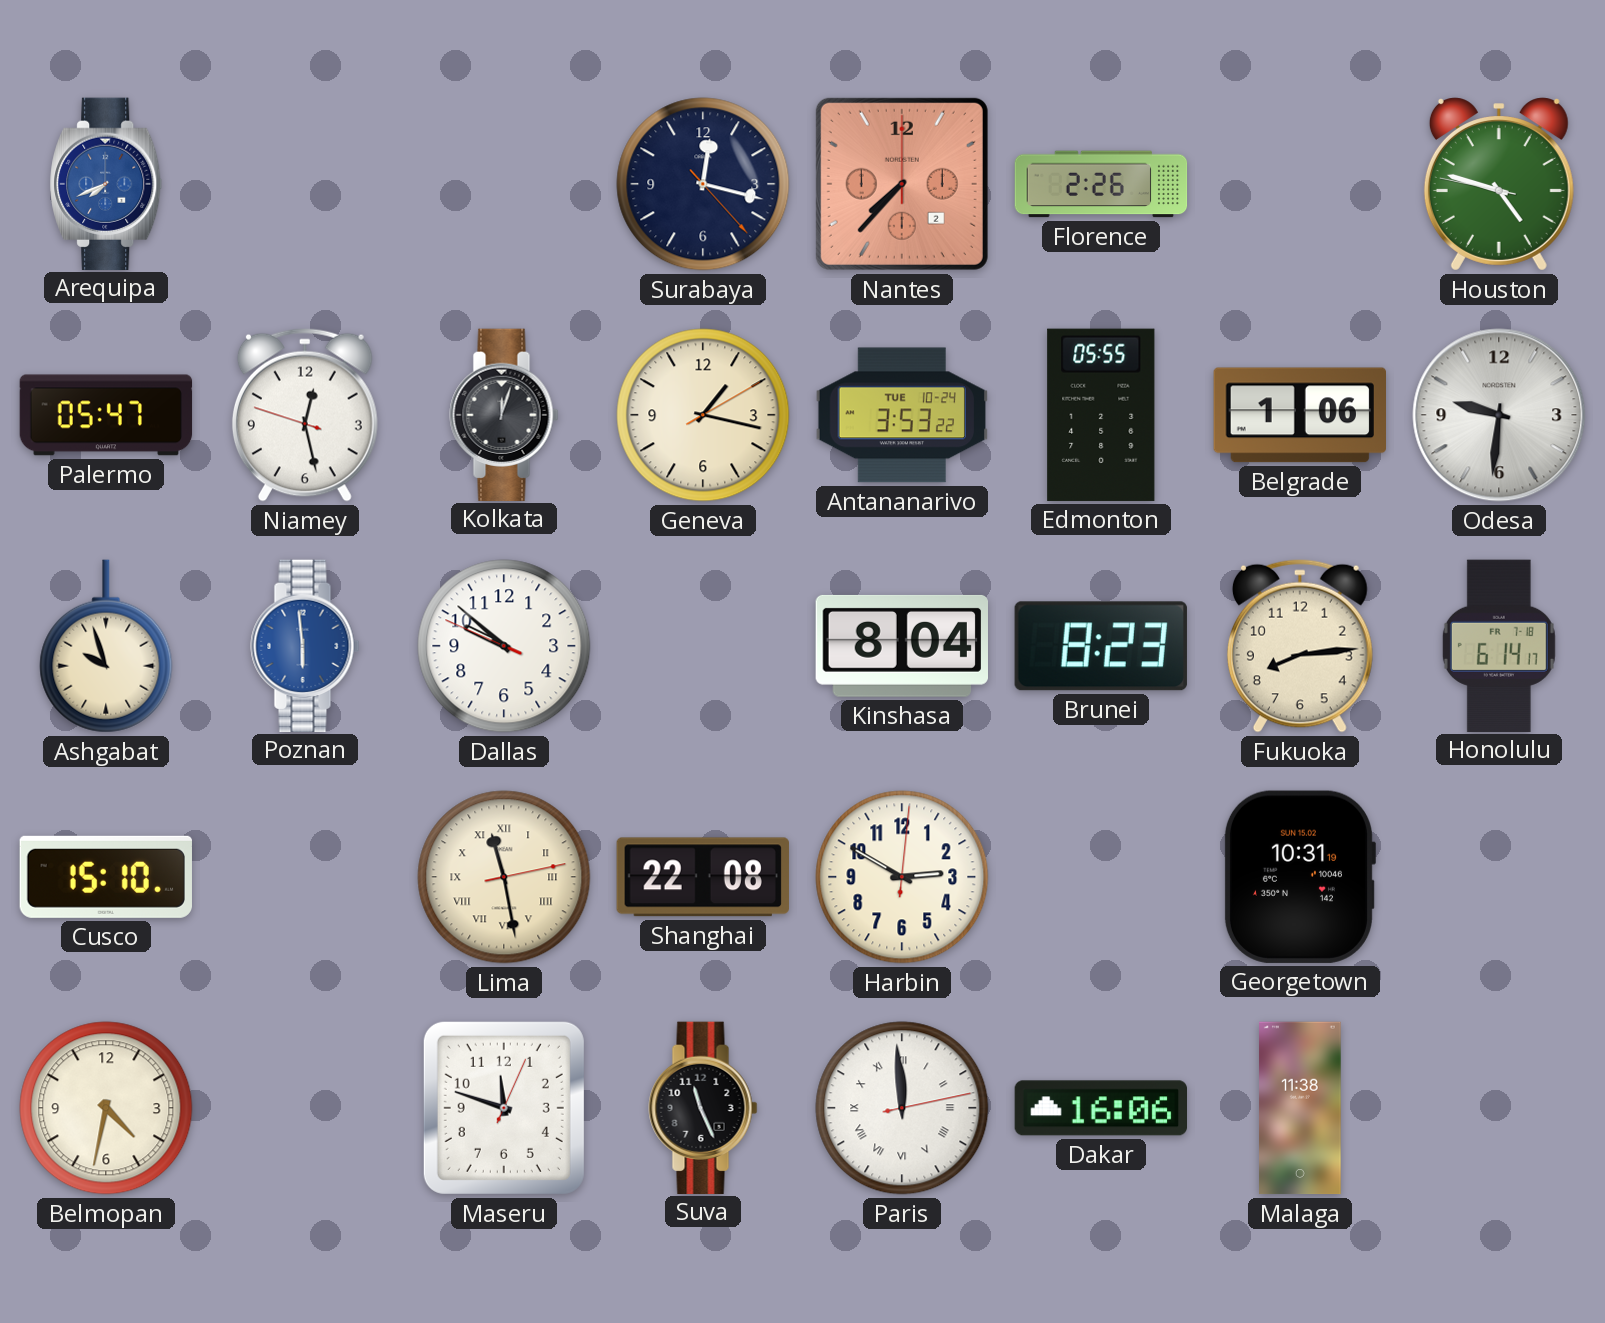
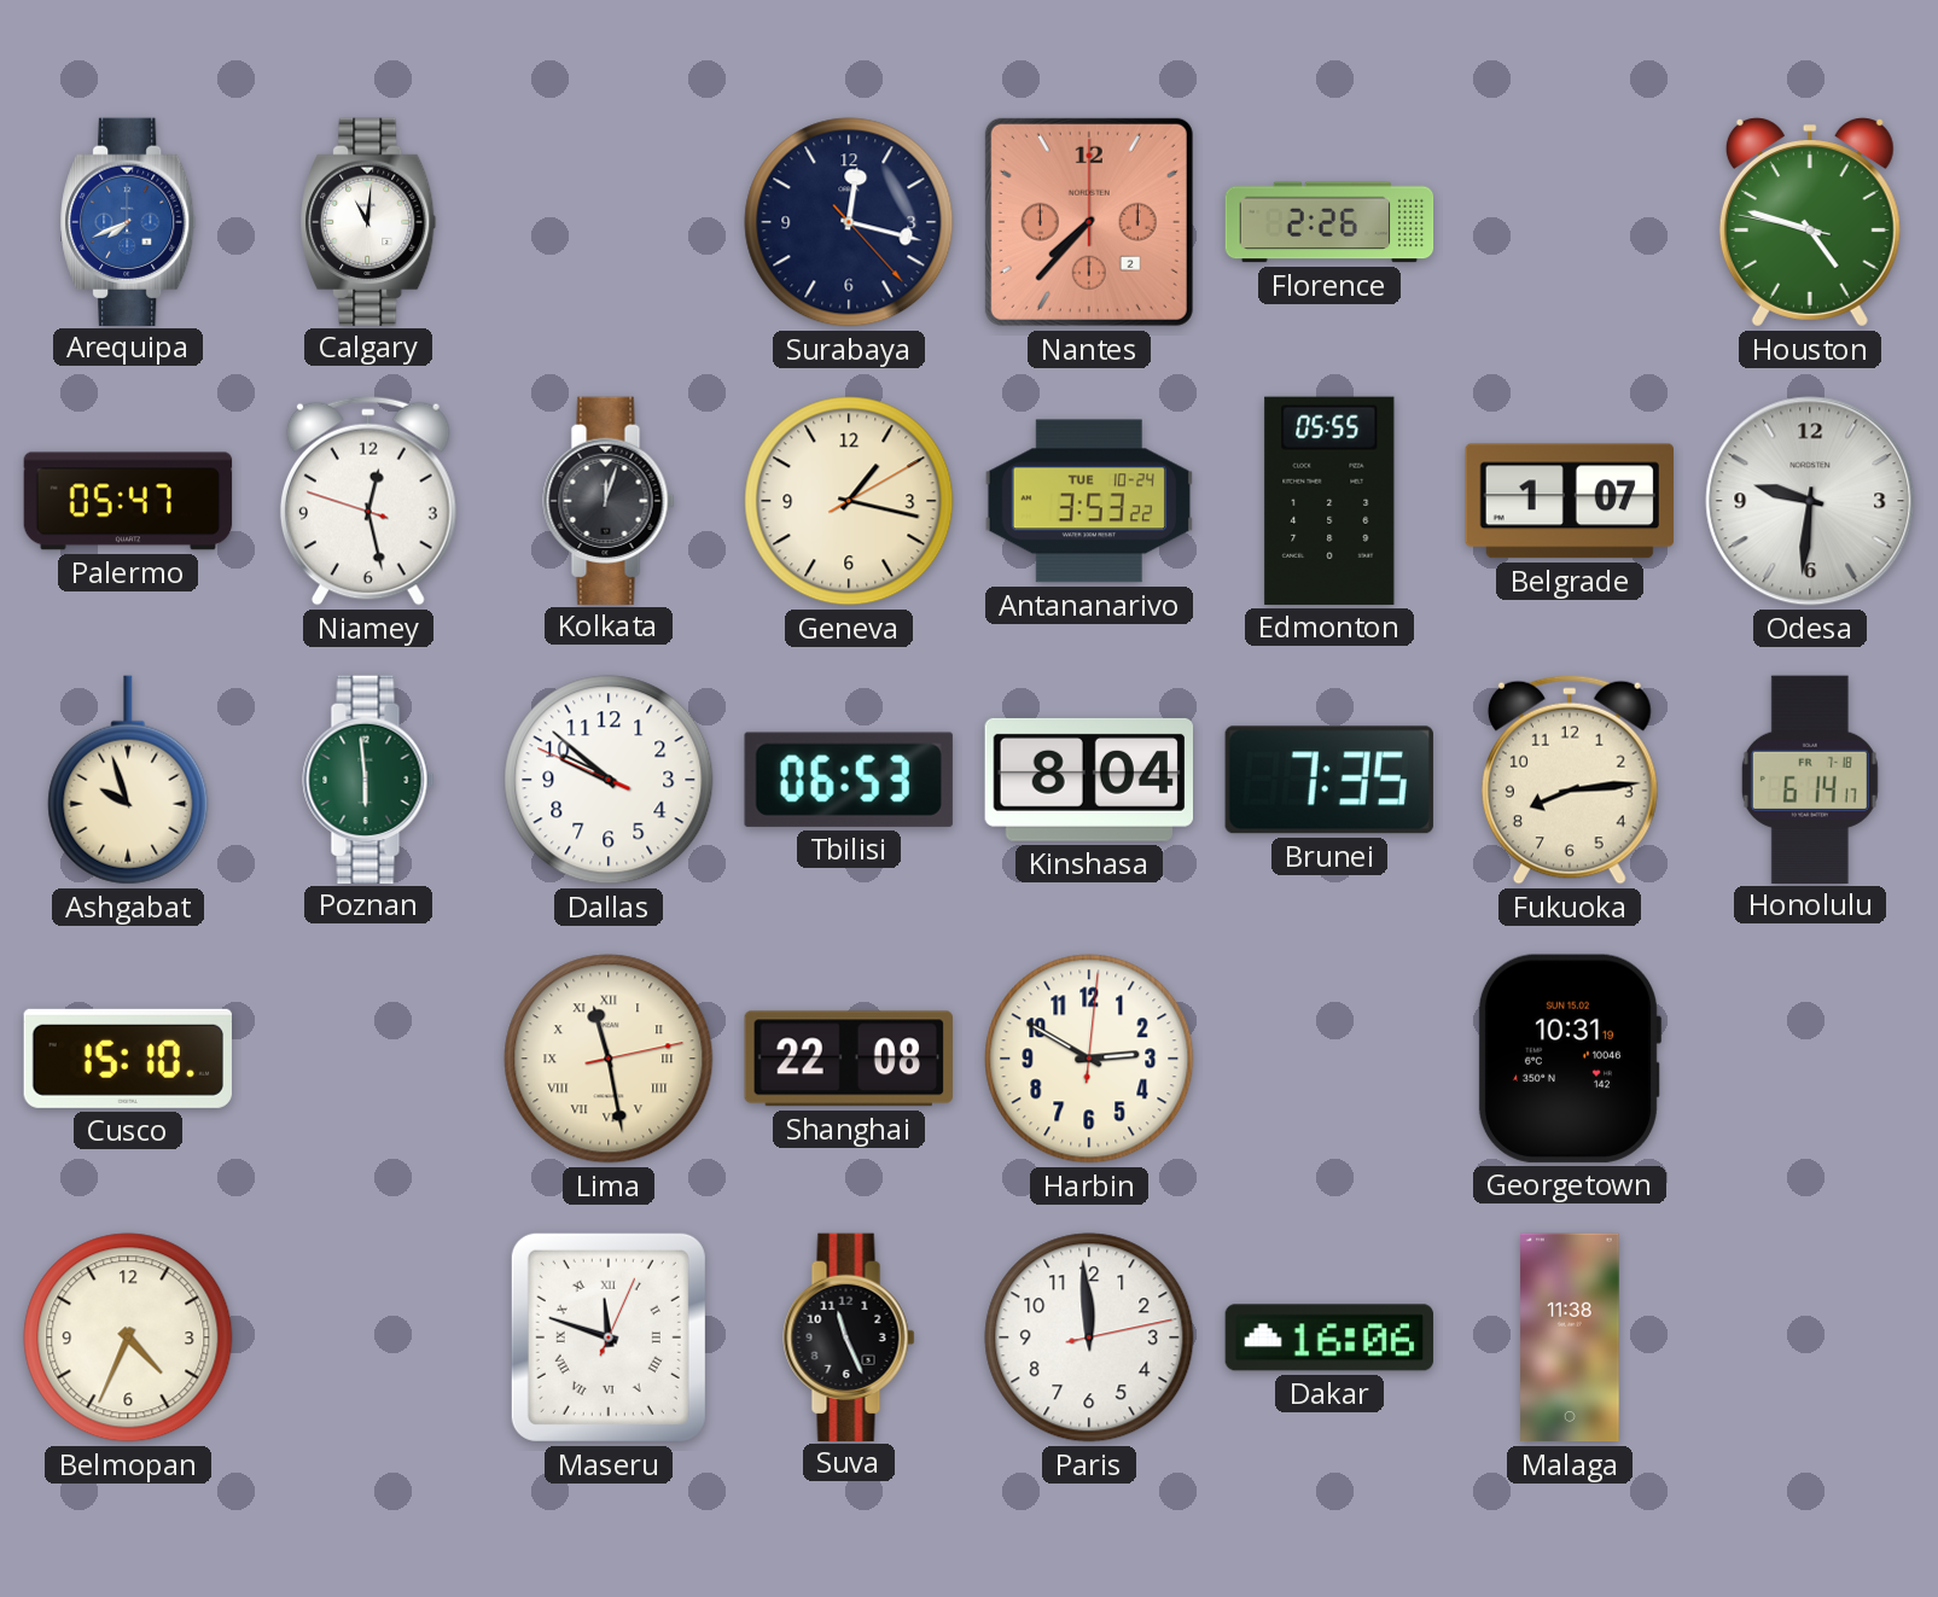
Calgary: none -> 11:01 (368, 221)
Belgrade: 1:06 -> 1:07 (1569, 501)
Poznan dial: blue -> green (368, 779)
Tbilisi: none -> 06:53 (849, 780)
Brunei: 8:23 -> 7:35 (1329, 780)
Belmopan: 4:32 -> 4:34 (128, 1337)
Maseru numerals: Arabic -> Roman (609, 1337)
Paris numerals: Roman -> Arabic (1089, 1337)
